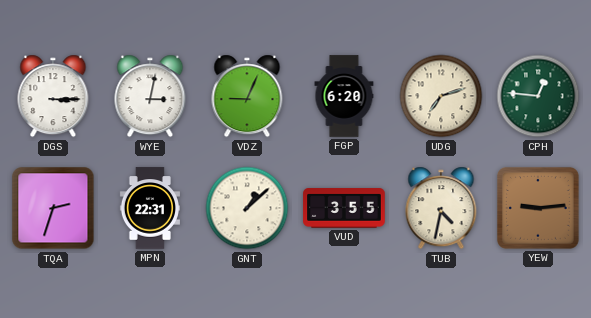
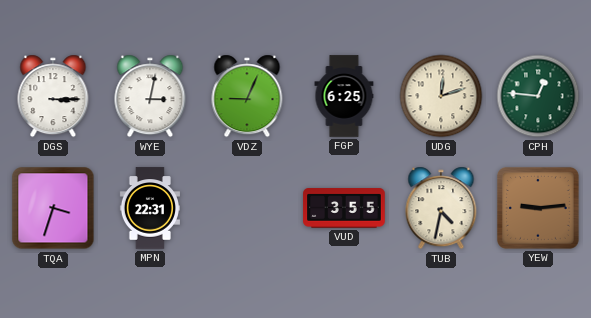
FGP: 6:20 -> 6:25 (344, 96)
UDG: 7:12 -> 12:12 (441, 96)
TQA: 2:33 -> 3:33 (53, 208)
GNT: 1:08 -> none (247, 208)
